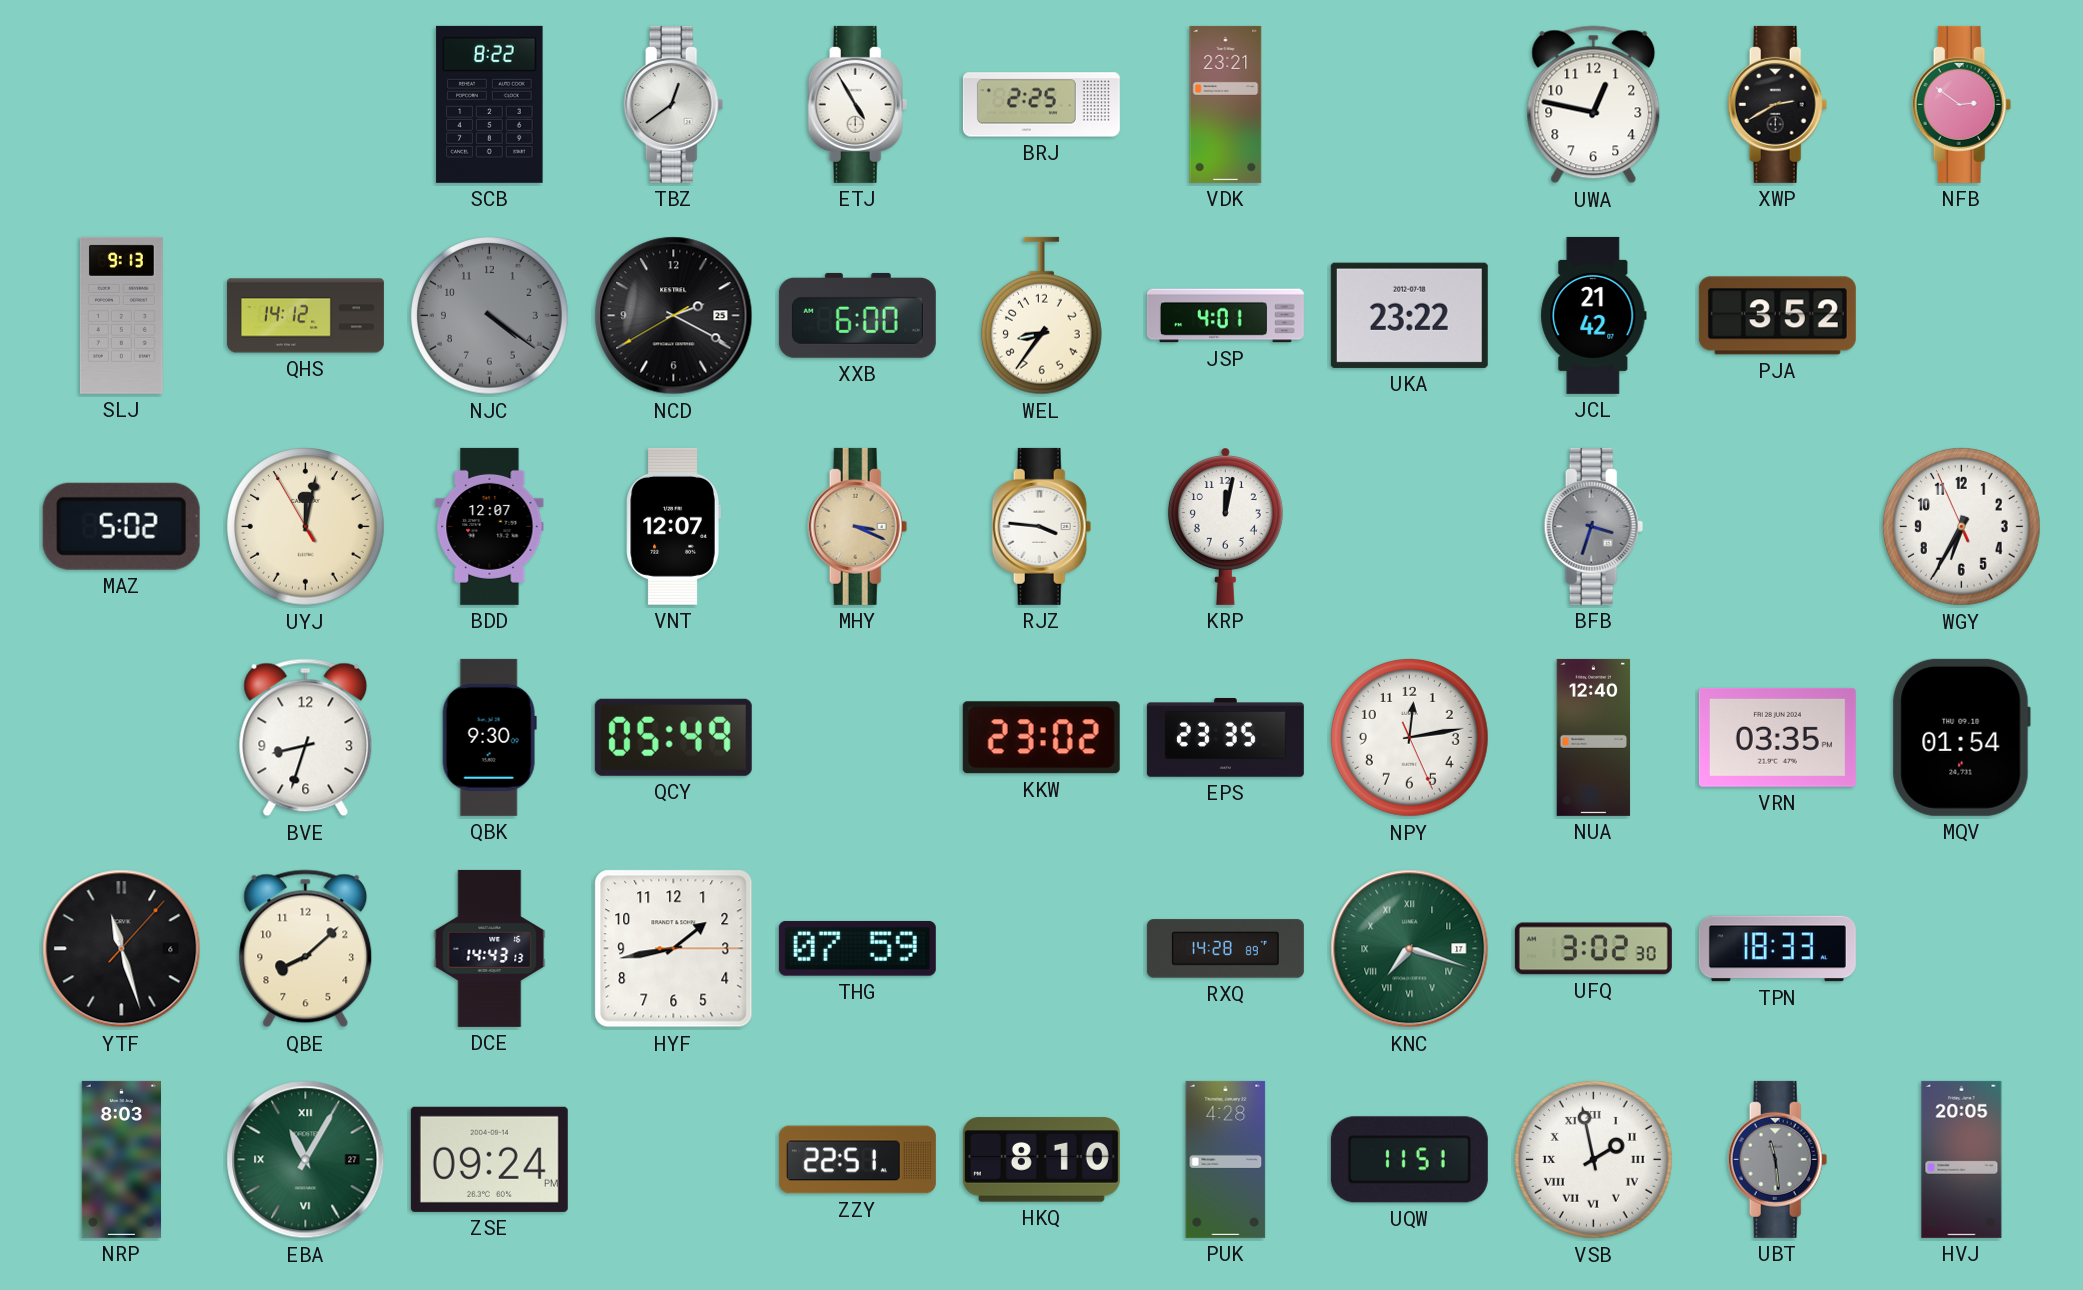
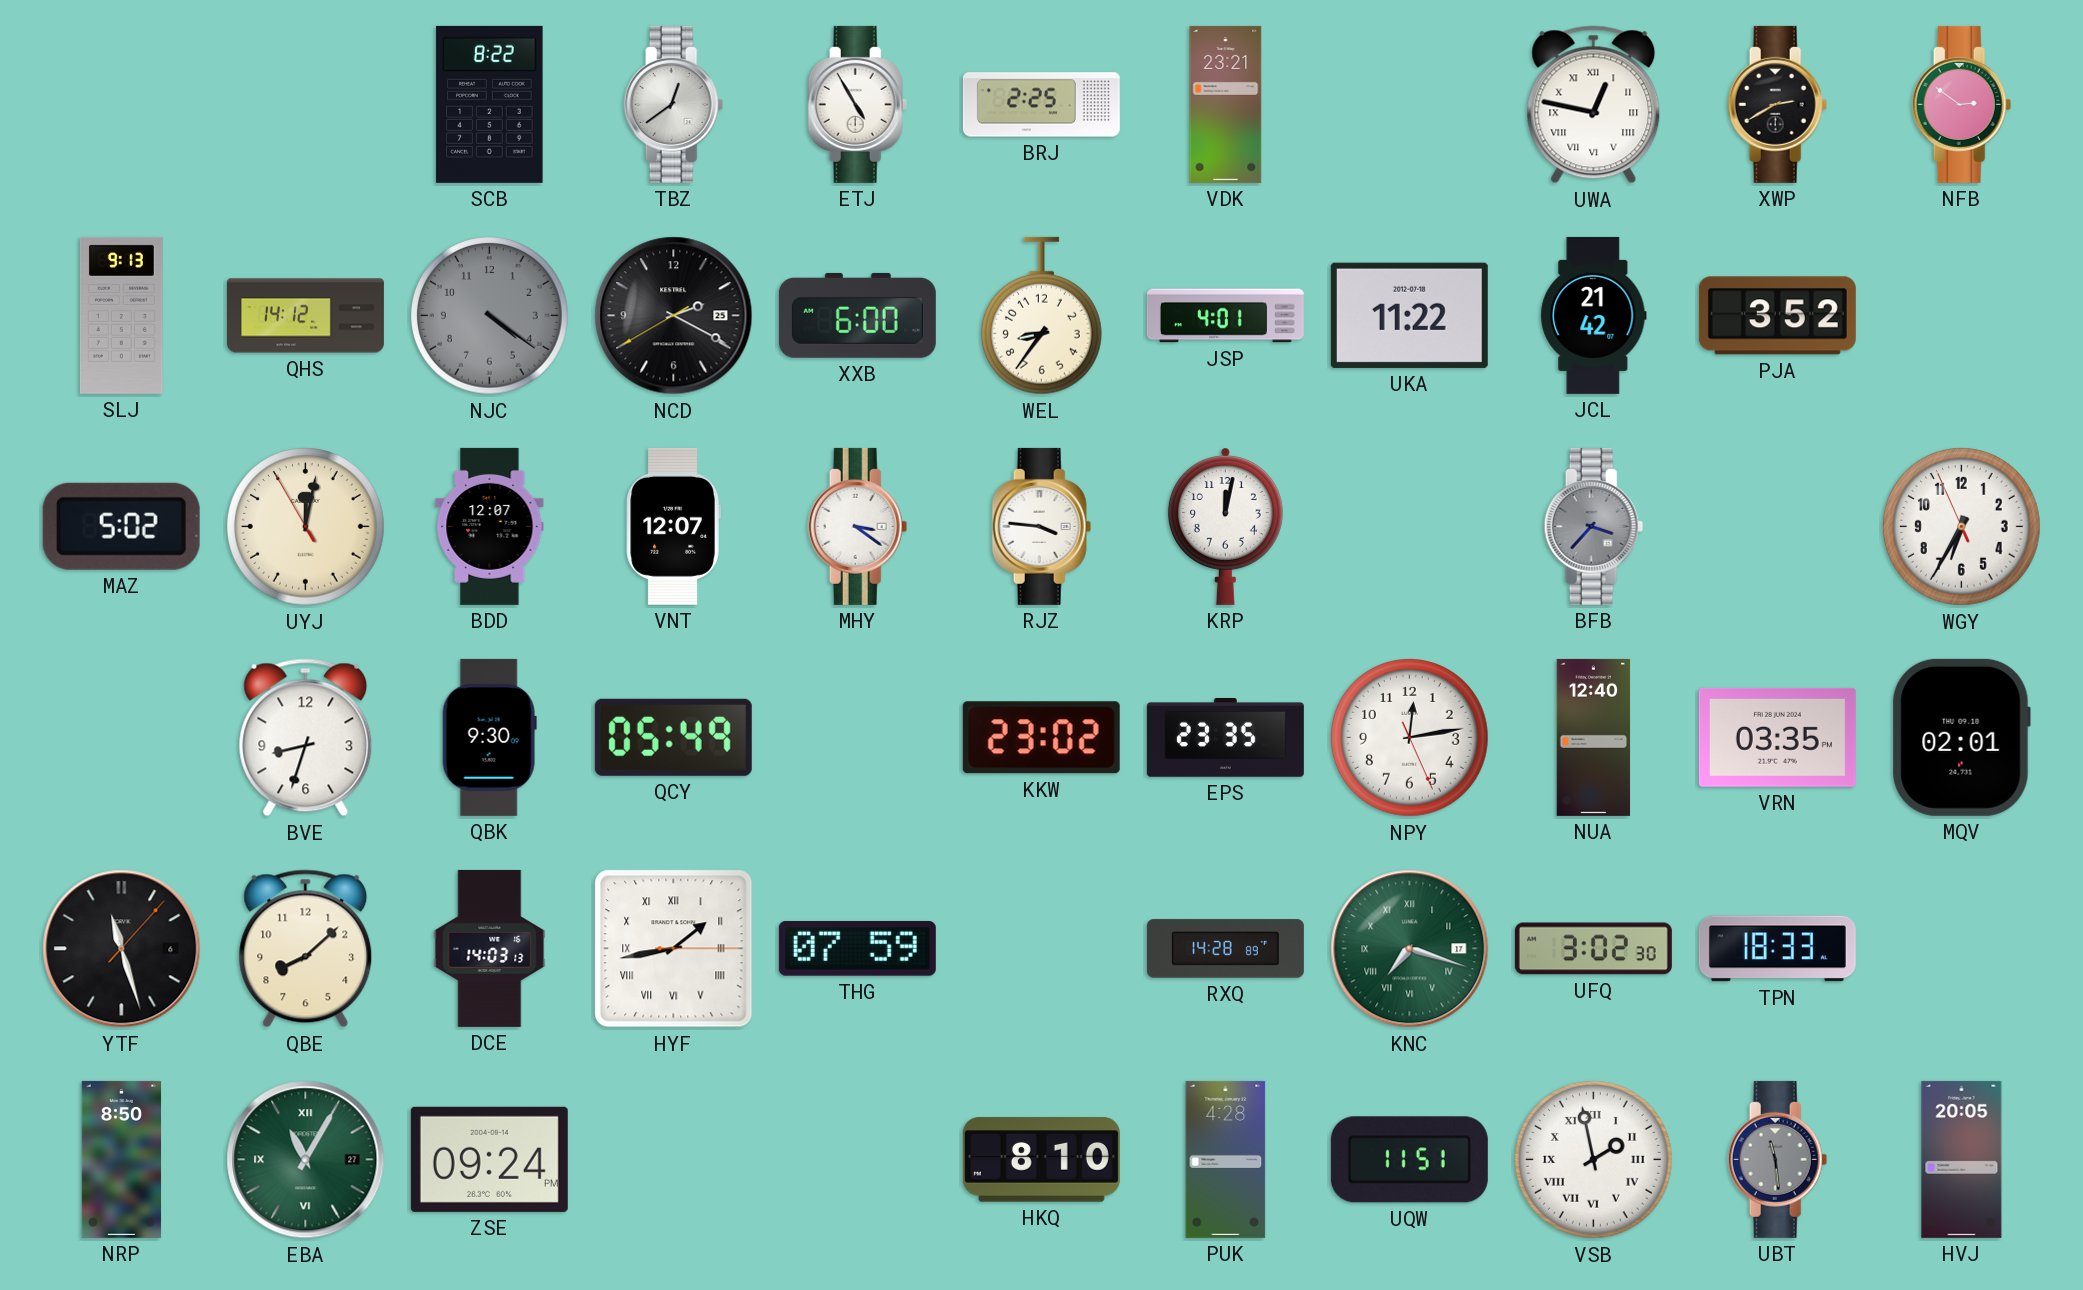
UWA numerals: Arabic -> Roman (1594, 105)
UKA: 23:22 -> 11:22 (1409, 315)
MHY: 3:19 -> 3:21 (858, 526)
MHY dial: champagne -> white (858, 526)
BFB: 3:33 -> 3:37 (1594, 526)
MQV: 01:54 -> 02:01 (1961, 737)
DCE: 14:43 -> 14:03 (490, 948)
HYF numerals: Arabic -> Roman (674, 949)
NRP: 8:03 -> 8:50 (121, 1159)
ZZY: 22:51 -> none (857, 1160)
